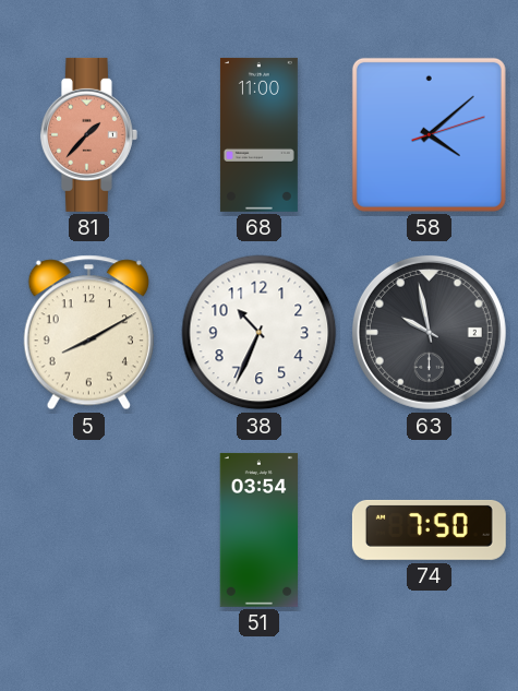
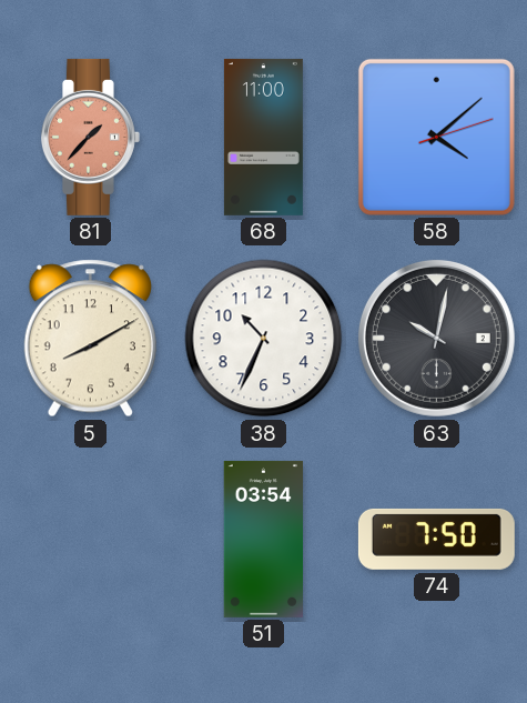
63: 9:58 -> 10:02 (436, 338)
